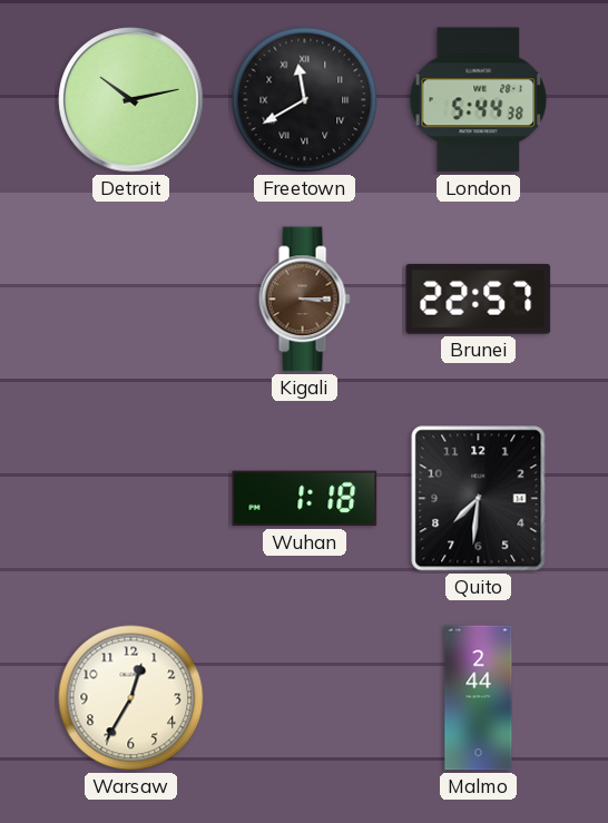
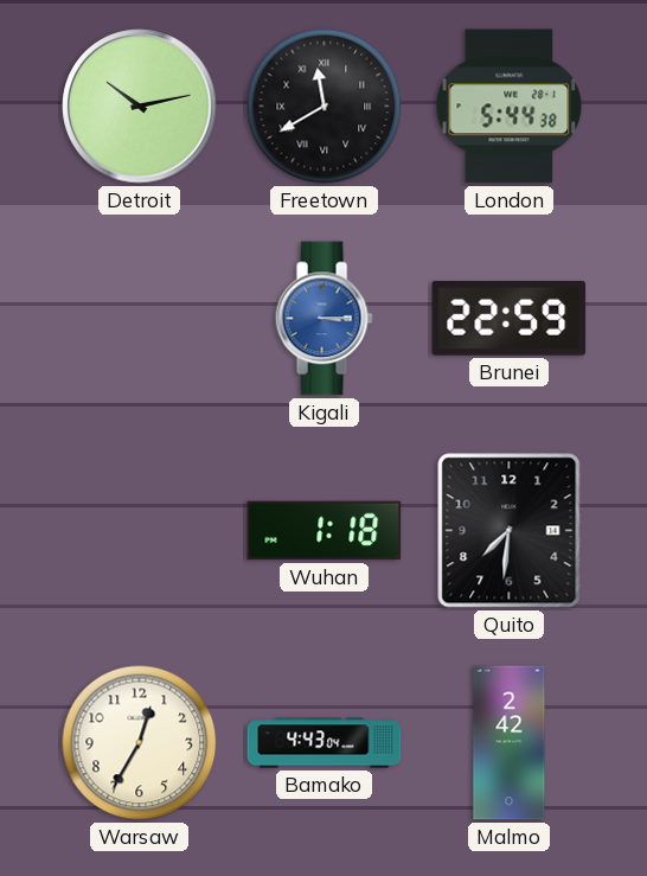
Kigali dial: brown -> blue (323, 319)
Brunei: 22:57 -> 22:59 (510, 318)
Bamako: none -> 4:43 (325, 743)
Malmo: 2:44 -> 2:42 (510, 743)
